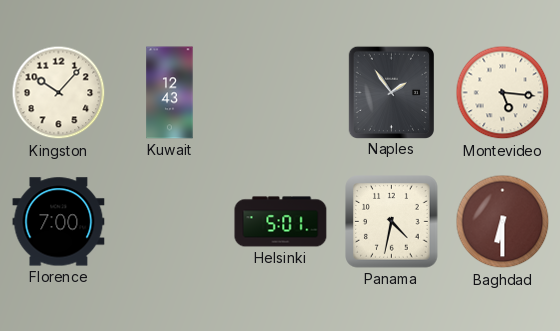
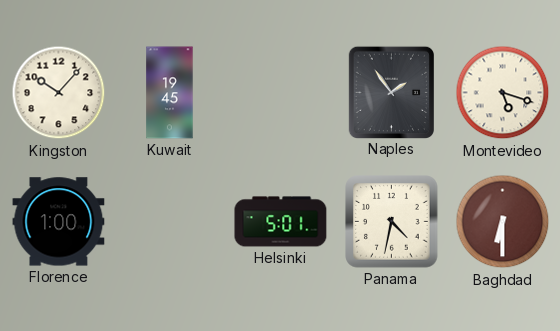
Kuwait: 12:43 -> 19:45 (170, 93)
Montevideo: 5:16 -> 5:18 (503, 93)
Florence: 7:00 -> 1:00 (59, 222)
